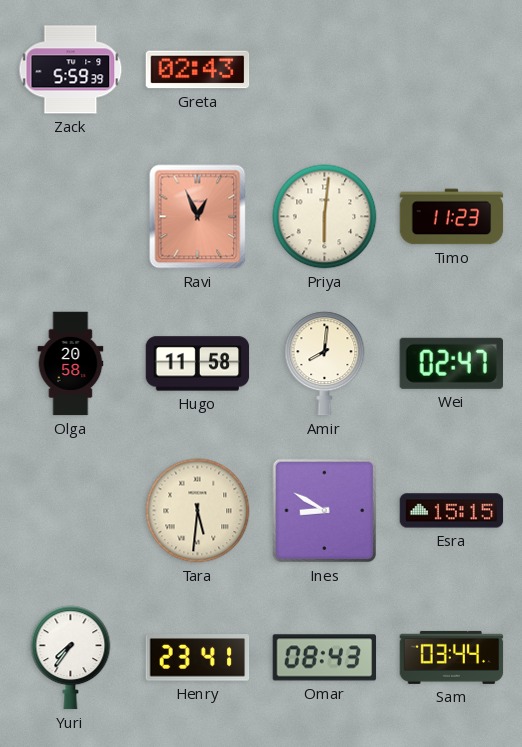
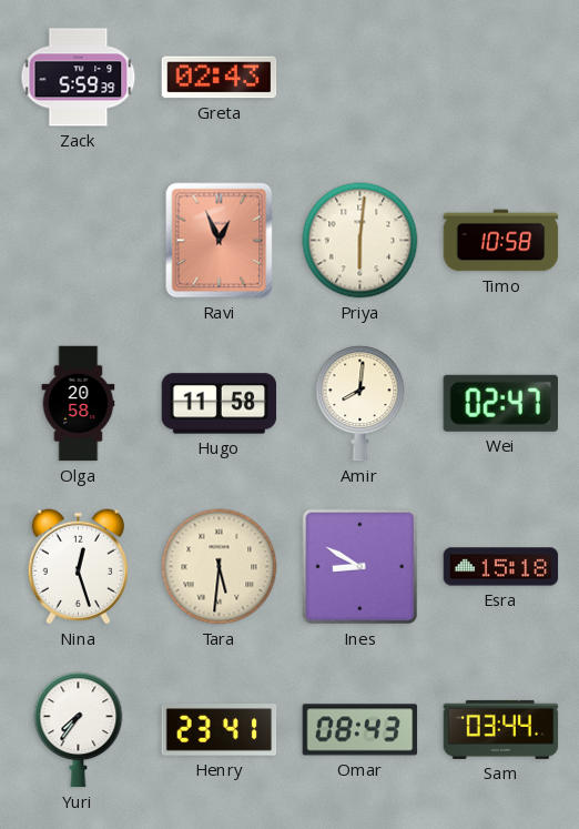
Timo: 11:23 -> 10:58 (501, 241)
Nina: none -> 12:27 (78, 567)
Esra: 15:15 -> 15:18 (501, 567)
